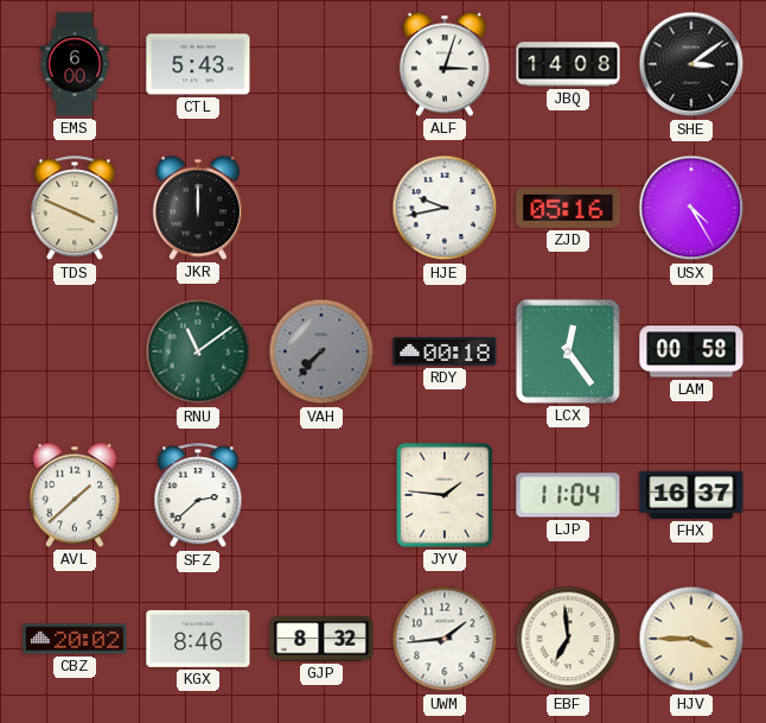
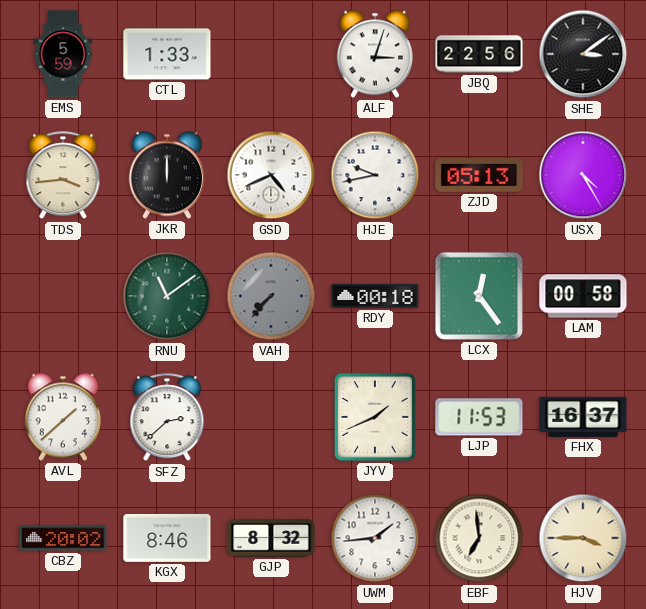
EMS: 6:00 -> 5:59 (63, 54)
CTL: 5:43 -> 1:33 (167, 54)
JBQ: 14:08 -> 22:56 (479, 54)
TDS: 3:49 -> 3:44 (63, 176)
GSD: none -> 4:41 (271, 175)
ZJD: 05:16 -> 05:13 (479, 175)
JYV: 1:46 -> 1:41 (375, 417)
LJP: 11:04 -> 11:53 (479, 417)
